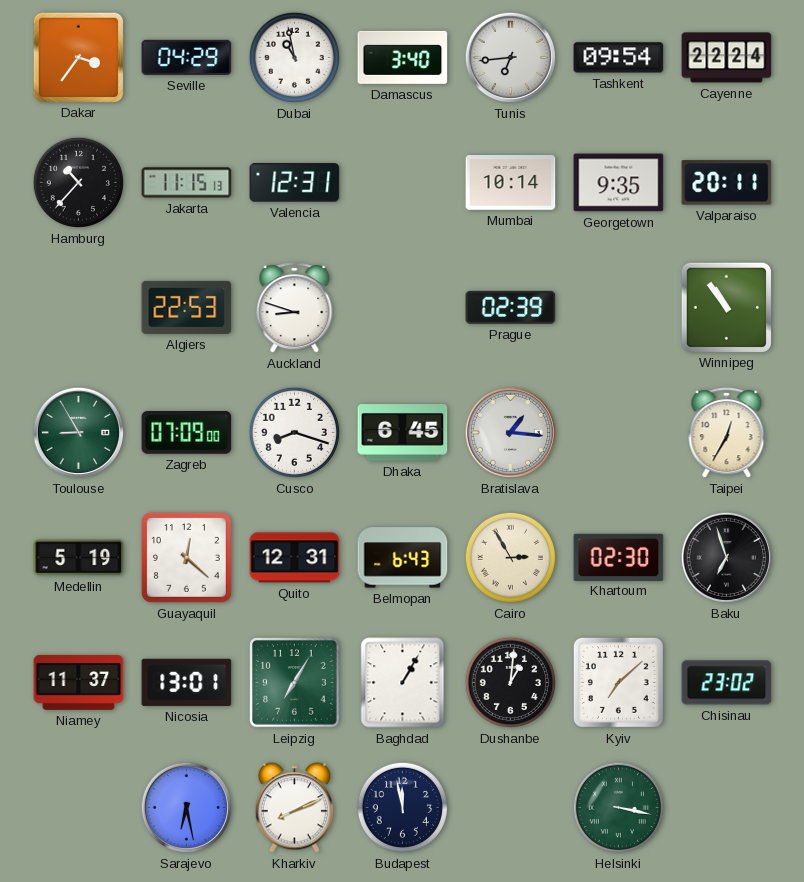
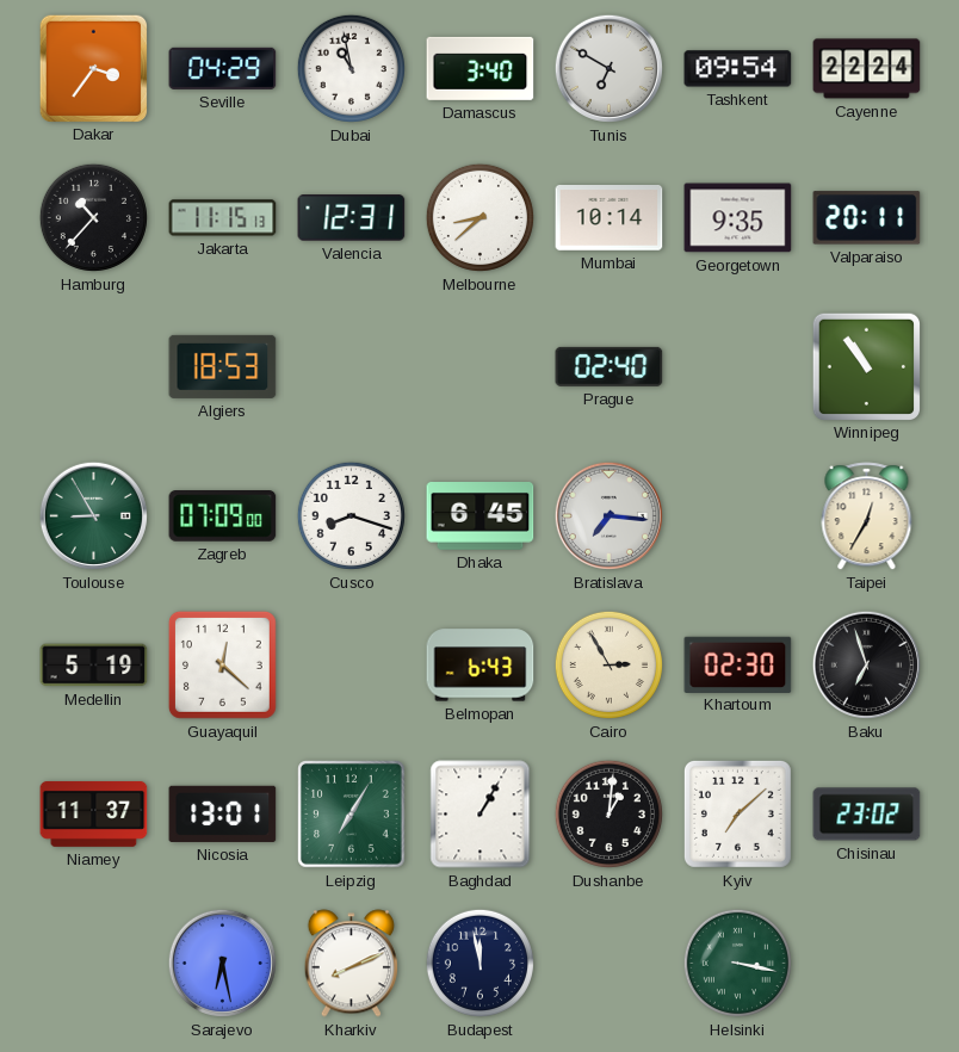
Tunis: 6:44 -> 6:50 (608, 68)
Melbourne: none -> 8:38 (480, 217)
Algiers: 22:53 -> 18:53 (223, 366)
Auckland: 8:48 -> none (295, 308)
Prague: 02:39 -> 02:40 (610, 366)
Bratislava: 1:16 -> 7:16 (608, 515)
Quito: 12:31 -> none (295, 558)
